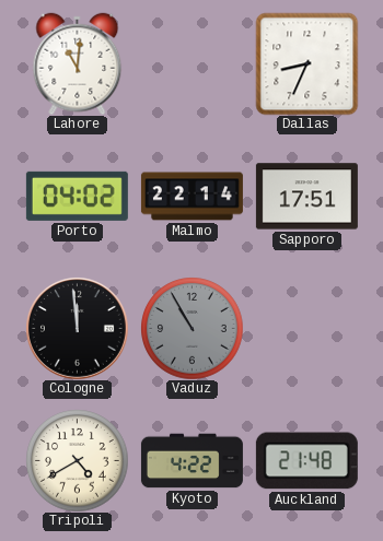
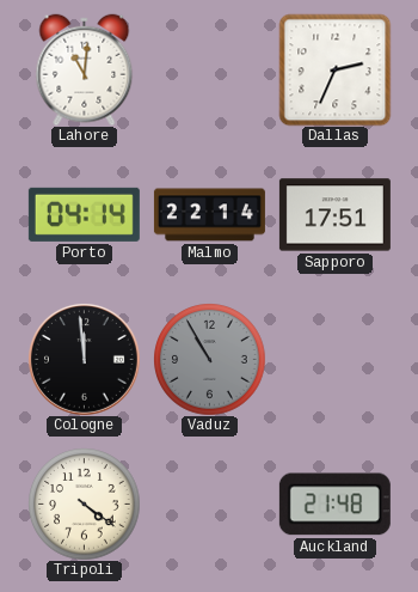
Dallas: 8:34 -> 2:34 (334, 69)
Porto: 04:02 -> 04:14 (84, 214)
Tripoli: 4:40 -> 4:21 (84, 503)
Kyoto: 4:22 -> none (191, 461)
